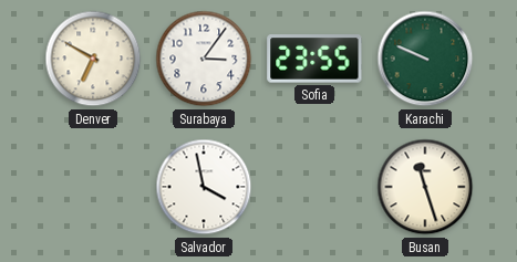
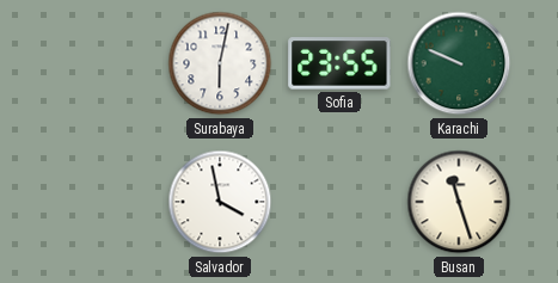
Denver: 6:50 -> none (93, 59)
Surabaya: 3:06 -> 6:02 (220, 63)
